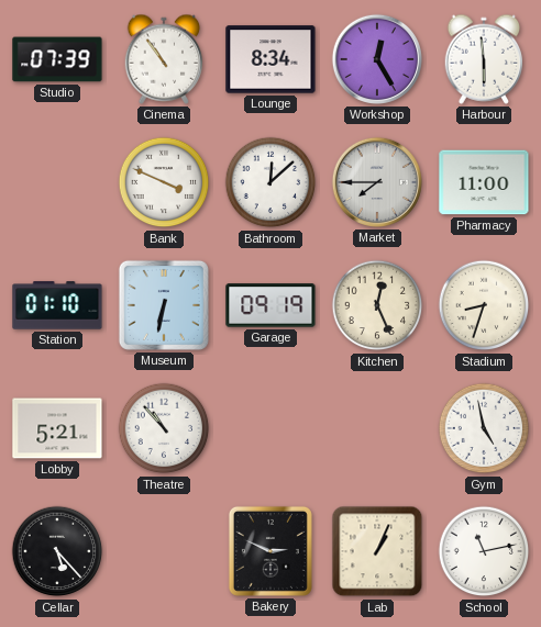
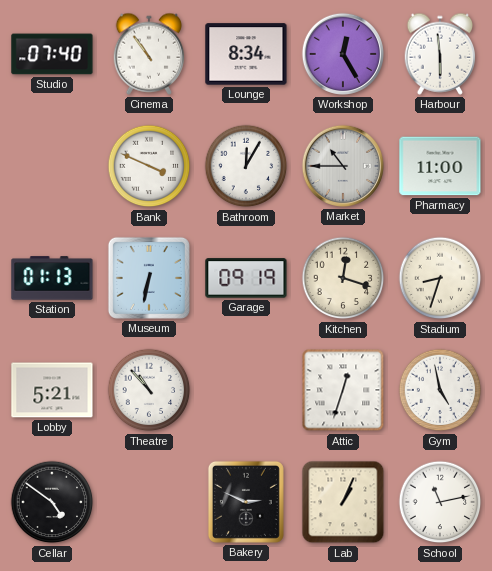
Studio: 07:39 -> 07:40 (52, 54)
Bathroom: 12:08 -> 12:05 (246, 166)
Market: 7:45 -> 10:45 (343, 166)
Station: 01:10 -> 01:13 (52, 278)
Kitchen: 12:26 -> 12:18 (343, 278)
Attic: none -> 12:33 (343, 390)
Cellar: 5:23 -> 4:51 (52, 502)
